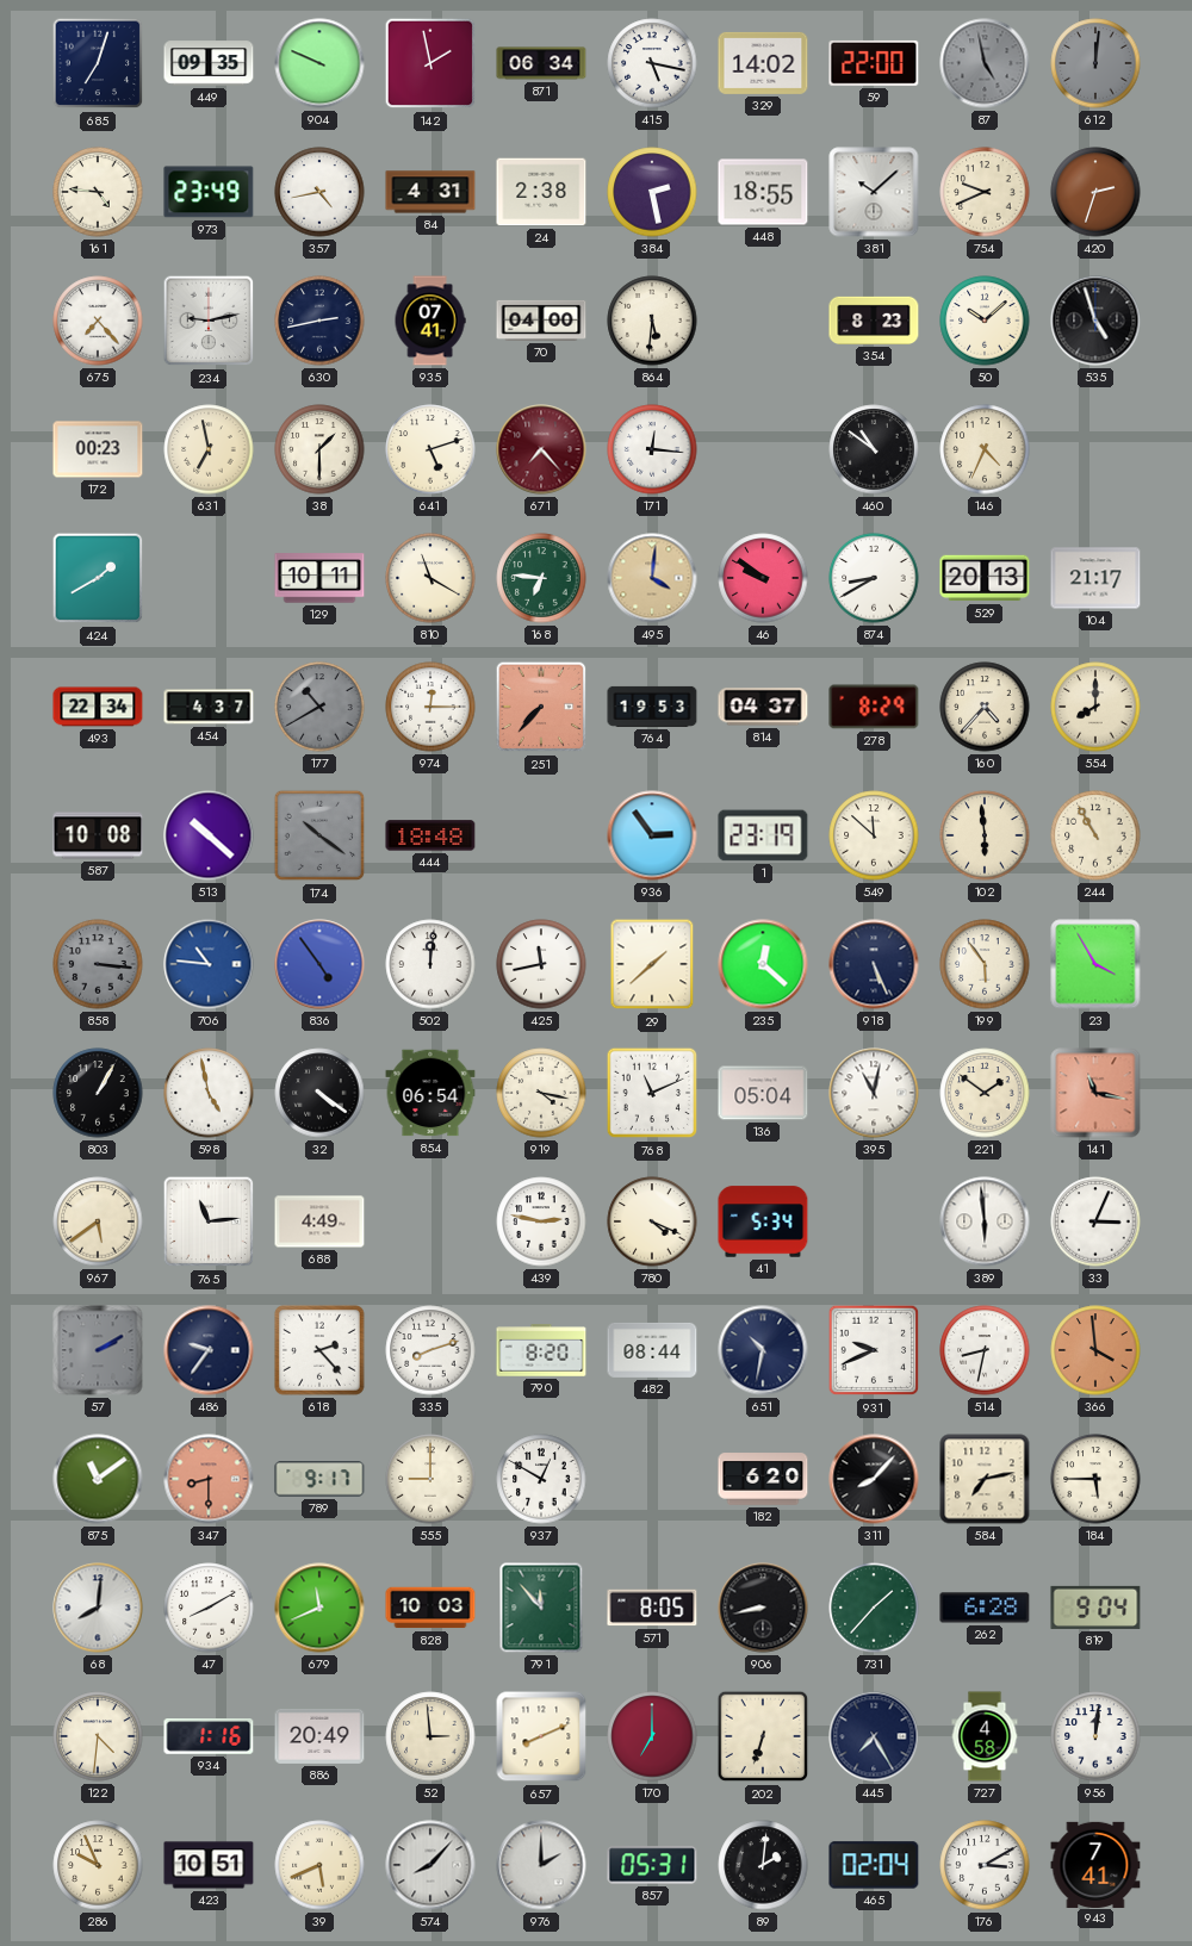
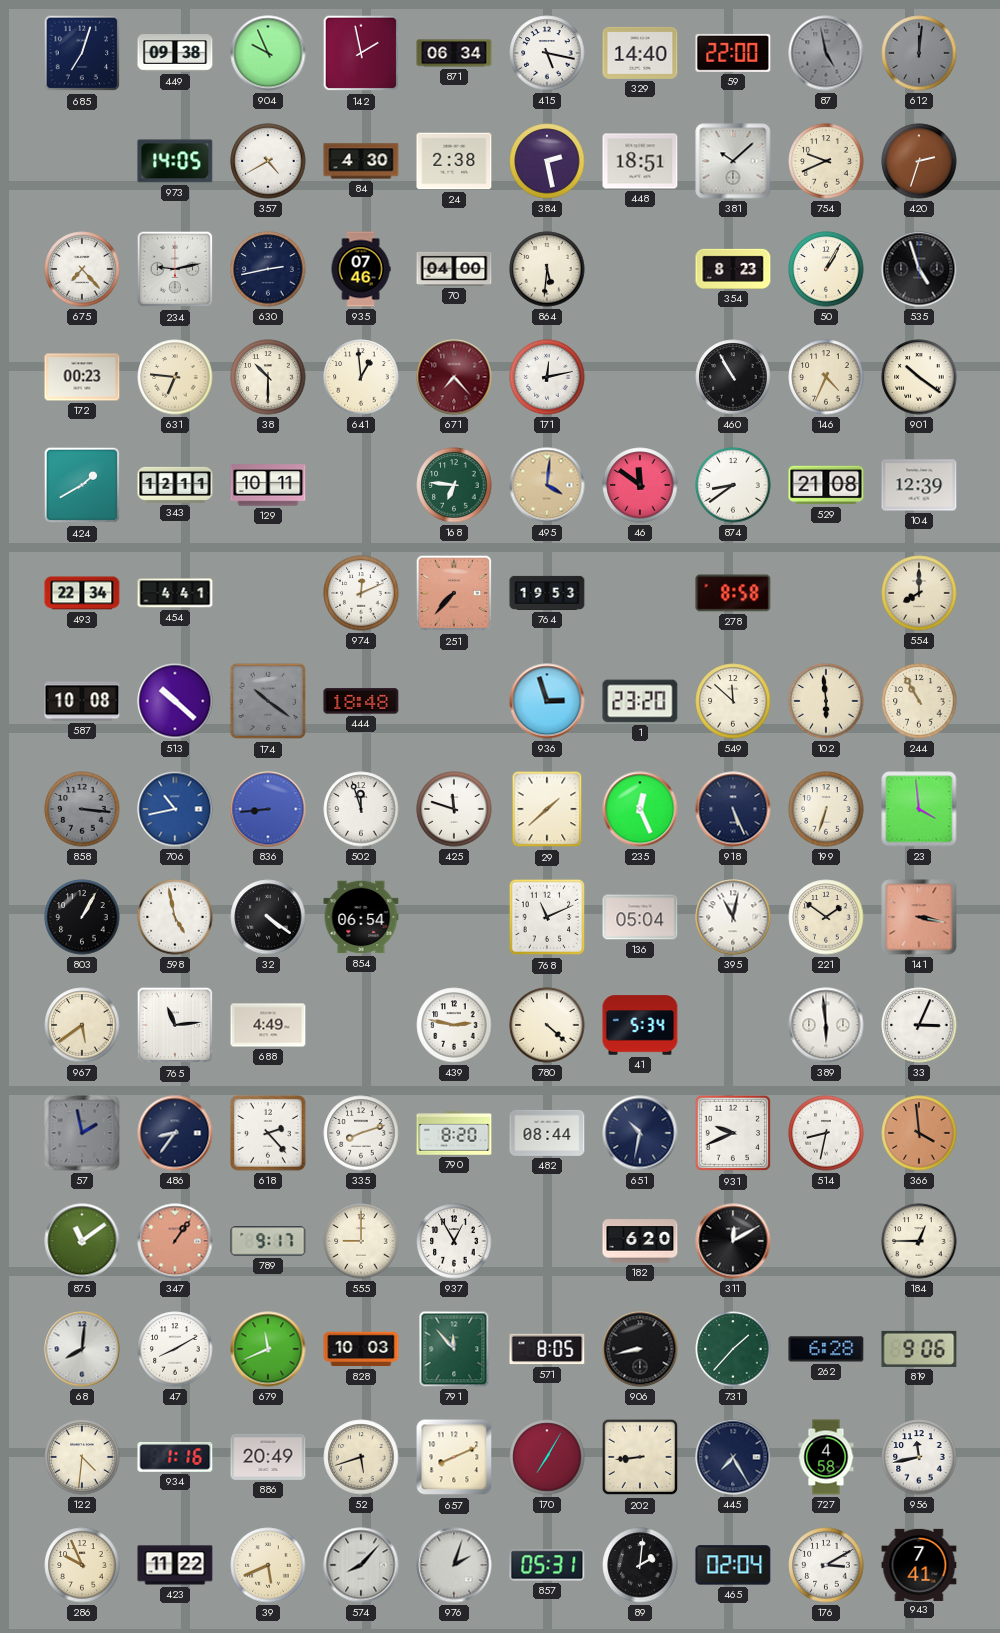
449: 09:35 -> 09:38 (175, 53)
904: 9:49 -> 9:56 (268, 53)
329: 14:02 -> 14:40 (640, 53)
161: 4:46 -> none (98, 192)
973: 23:49 -> 14:05 (175, 161)
357: 4:43 -> 4:40 (268, 161)
84: 4:31 -> 4:30 (361, 161)
448: 18:55 -> 18:51 (640, 161)
935: 07:41 -> 07:46 (361, 269)
50: 10:08 -> 1:05 (826, 269)
631: 6:58 -> 6:46 (175, 377)
38: 1:30 -> 10:30 (268, 377)
641: 5:12 -> 12:59 (361, 377)
171: 12:16 -> 12:13 (547, 377)
460: 10:51 -> 10:55 (733, 377)
901: none -> 10:21 (919, 377)
343: none -> 12:11 (175, 485)
810: 11:20 -> none (430, 578)
46: 9:51 -> 11:51 (640, 485)
874: 8:40 -> 8:39 (733, 485)
529: 20:13 -> 21:08 (826, 485)
104: 21:17 -> 12:39 (919, 485)
454: 4:37 -> 4:41 (175, 593)
177: 10:40 -> none (319, 707)
974: 12:15 -> 12:11 (361, 593)
814: 04:37 -> none (763, 707)
278: 8:29 -> 8:58 (733, 593)
160: 4:37 -> none (985, 707)
936: 2:54 -> 2:57 (547, 701)
1: 23:19 -> 23:20 (640, 701)
706: 10:46 -> 10:43 (175, 809)
836: 4:54 -> 8:44 (268, 809)
502: 12:01 -> 11:57 (361, 809)
425: 11:43 -> 11:48 (454, 809)
235: 12:22 -> 12:26 (640, 809)
199: 5:54 -> 6:33 (826, 809)
23: 3:55 -> 3:59 (919, 809)
919: 4:17 -> none (541, 1093)
141: 11:17 -> 3:17 (919, 917)
780: 4:19 -> 4:22 (547, 1025)
57: 2:10 -> 1:58 (82, 1133)
486: 9:36 -> 8:36 (175, 1133)
347: 8:30 -> 1:06 (175, 1241)
937: 12:50 -> 12:55 (454, 1241)
311: 8:07 -> 12:10 (733, 1241)
584: 7:13 -> none (985, 1479)
184: 5:45 -> 12:45 (919, 1241)
819: 9:04 -> 9:06 (919, 1349)
52: 2:59 -> 5:42 (361, 1457)
170: 7:00 -> 7:05 (547, 1457)
202: 6:33 -> 8:44 (640, 1457)
956: 12:01 -> 11:43 (919, 1457)
423: 10:51 -> 11:22 (175, 1565)
976: 2:00 -> 2:03 (454, 1565)
